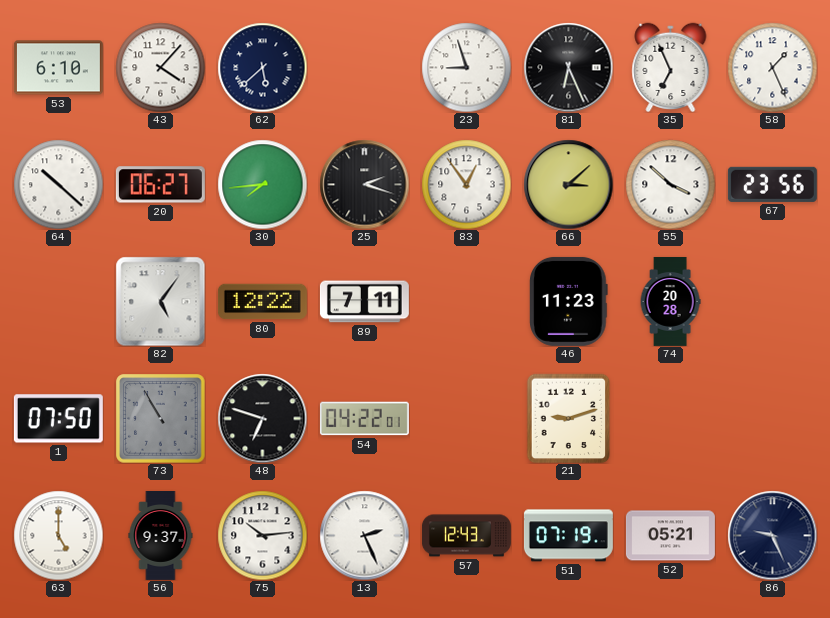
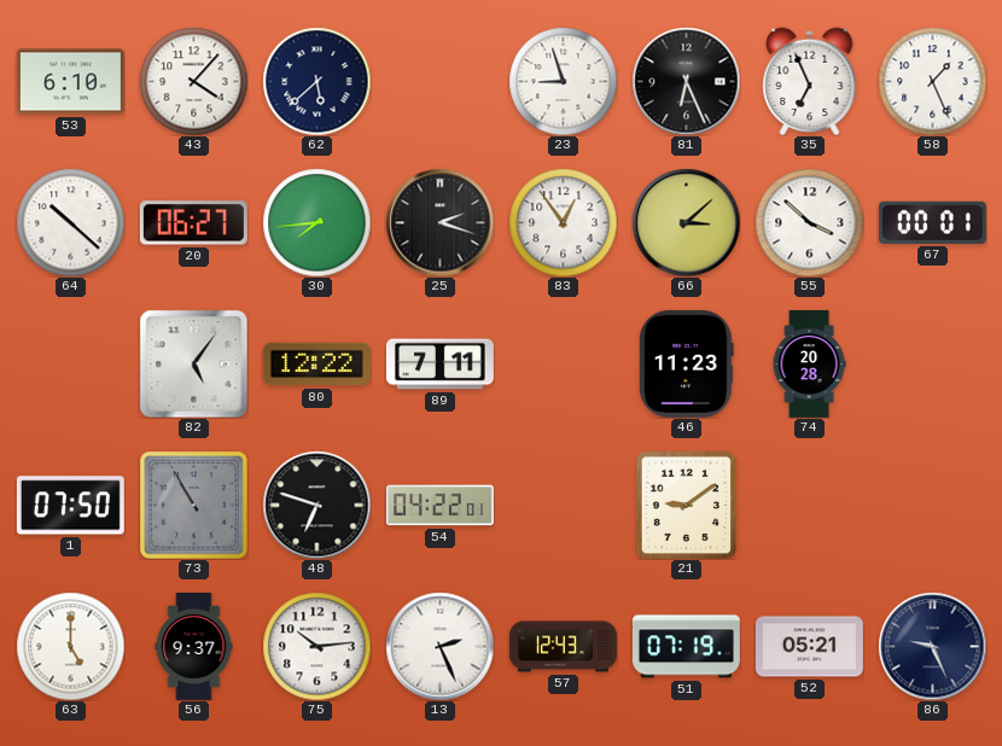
67: 23:56 -> 00:01 (932, 222)
21: 9:12 -> 9:09 (687, 505)
